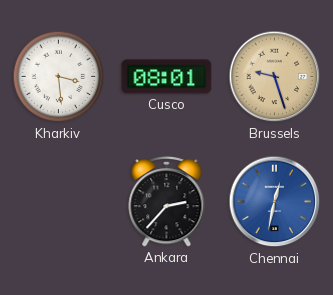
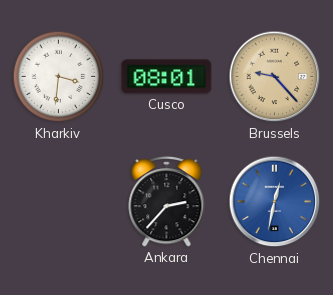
Kharkiv: 3:29 -> 3:31 (59, 77)
Brussels: 9:27 -> 9:23 (275, 77)
